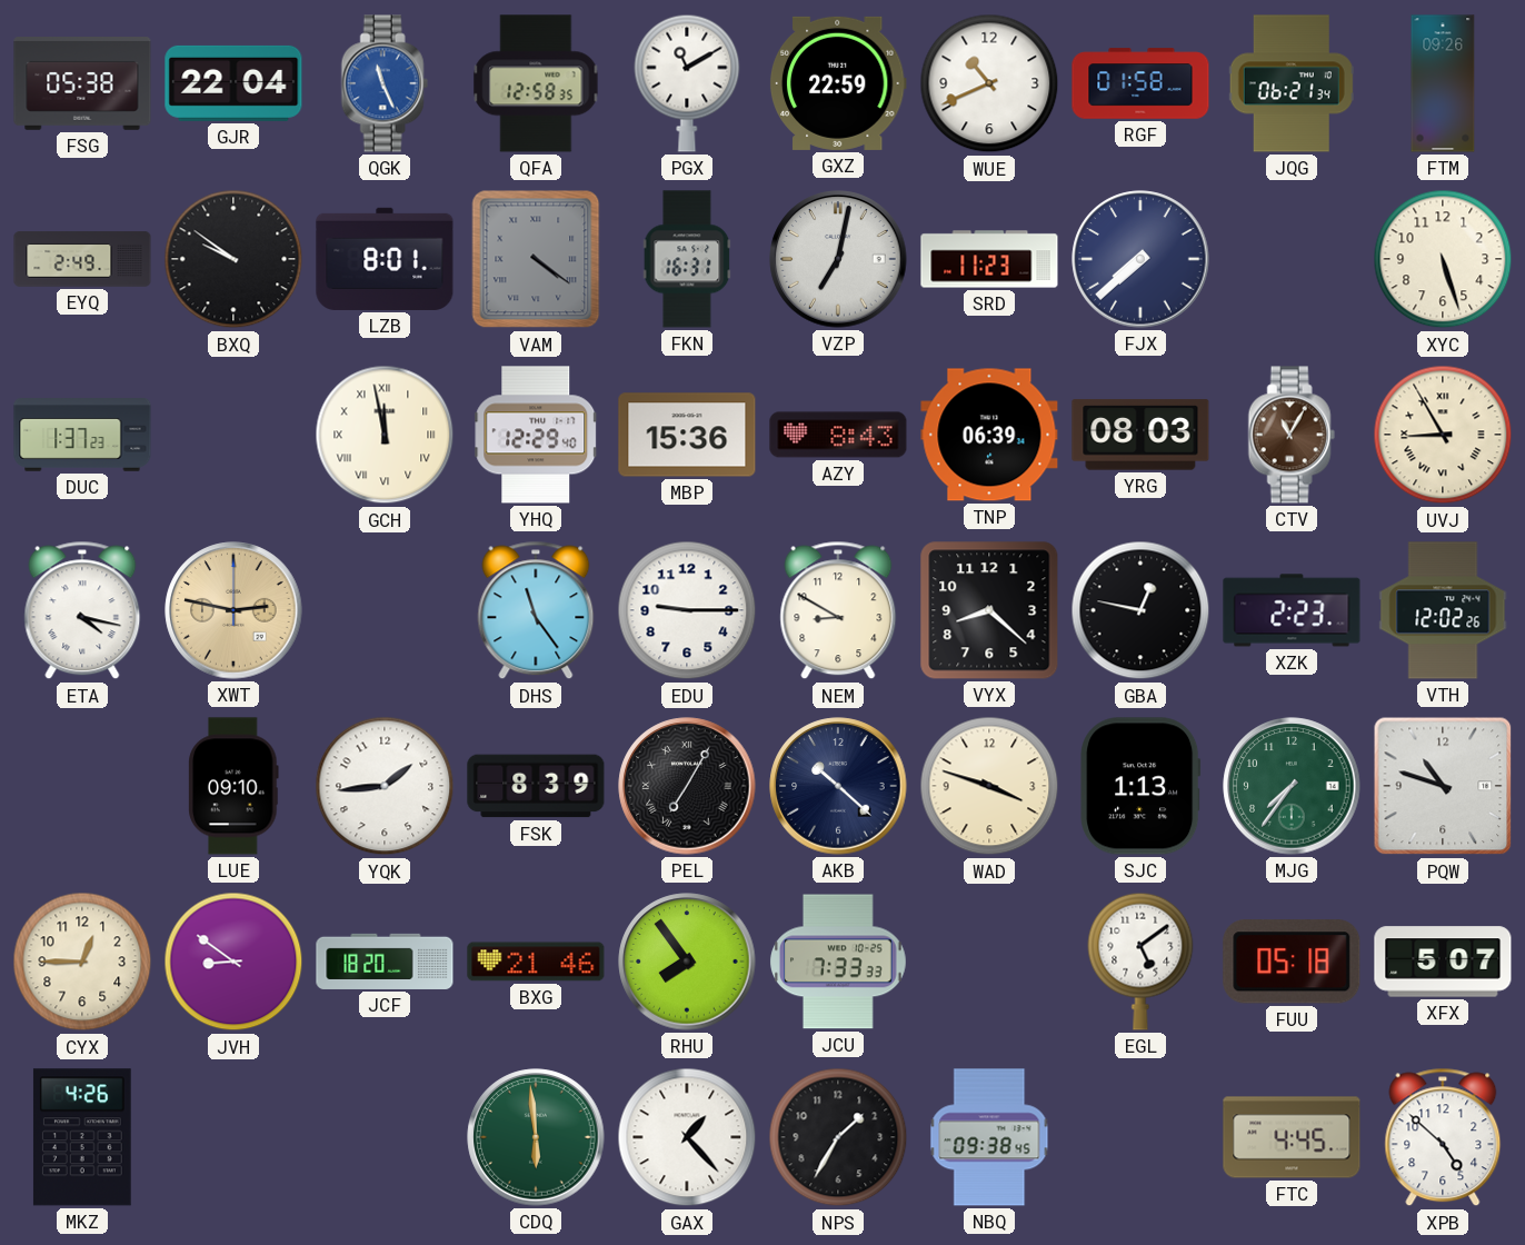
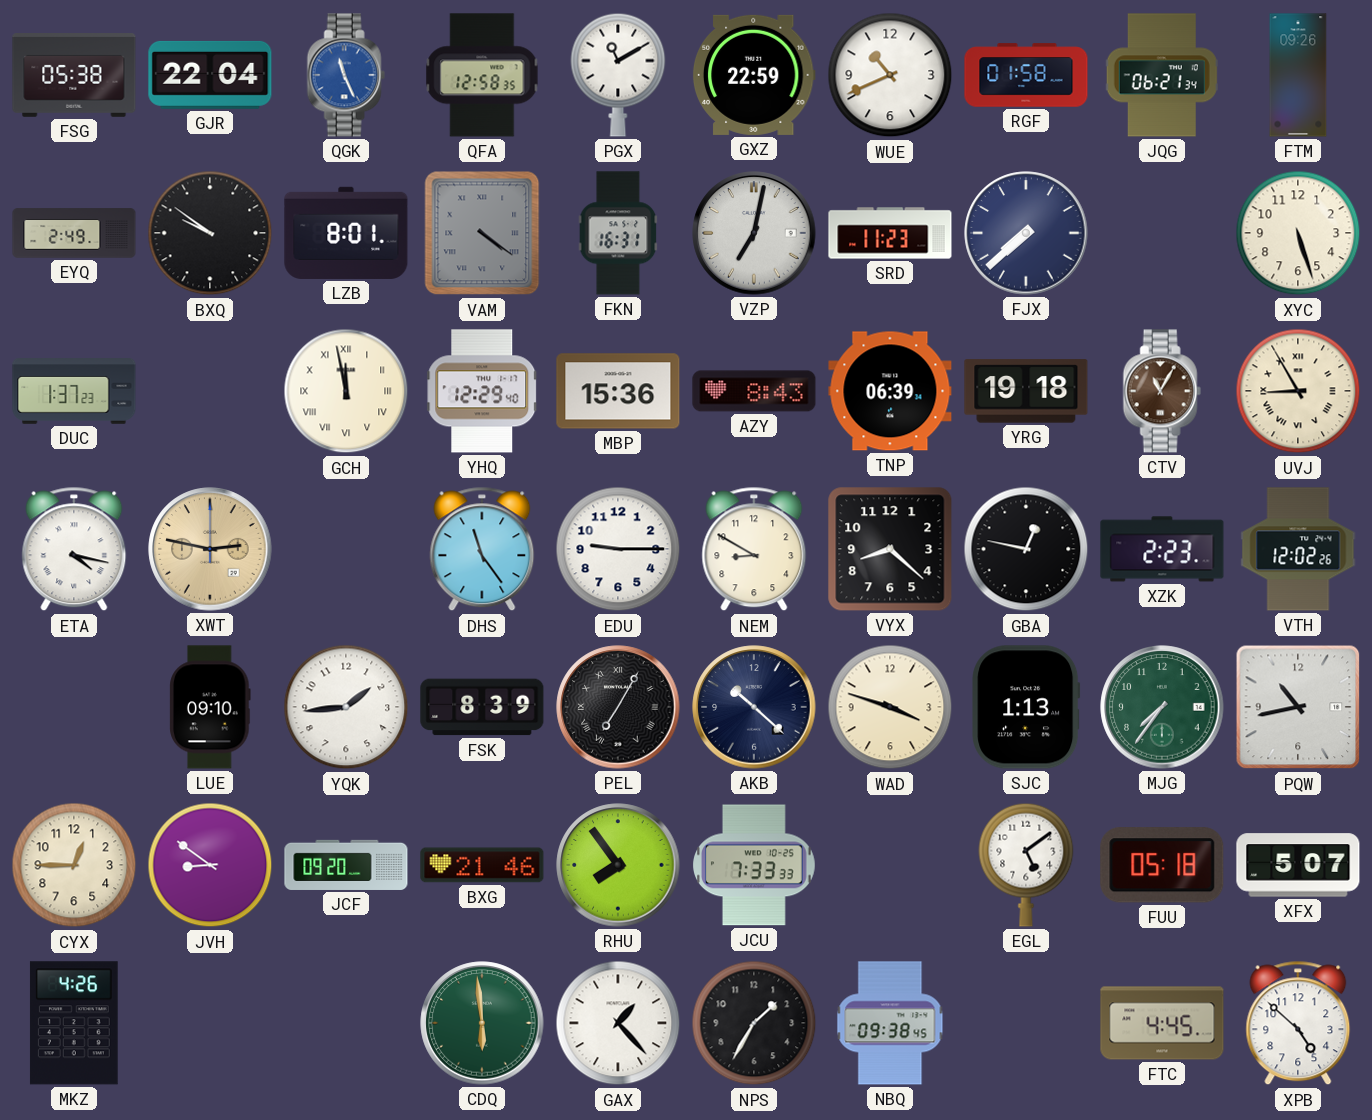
YRG: 08:03 -> 19:18 (1026, 391)
PQW: 10:48 -> 10:43 (1298, 707)
JCF: 18:20 -> 09:20 (346, 865)
